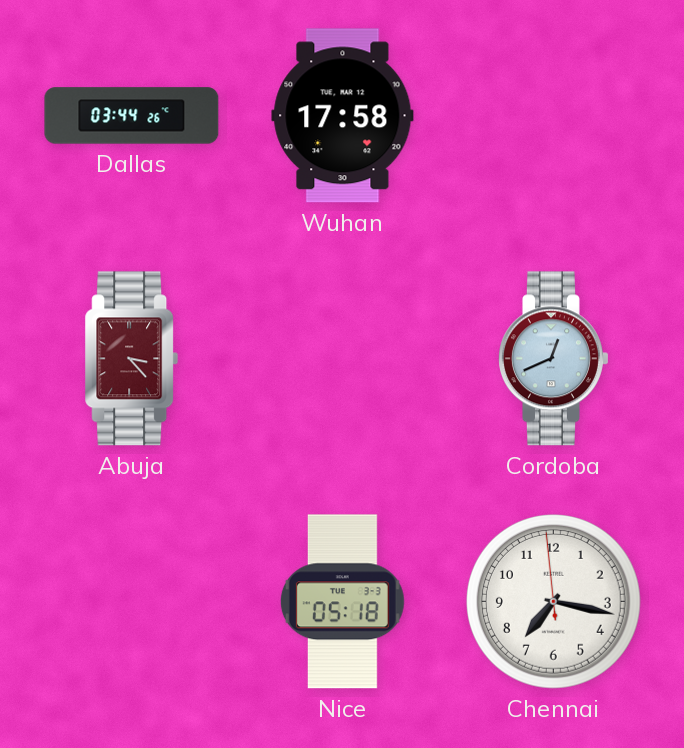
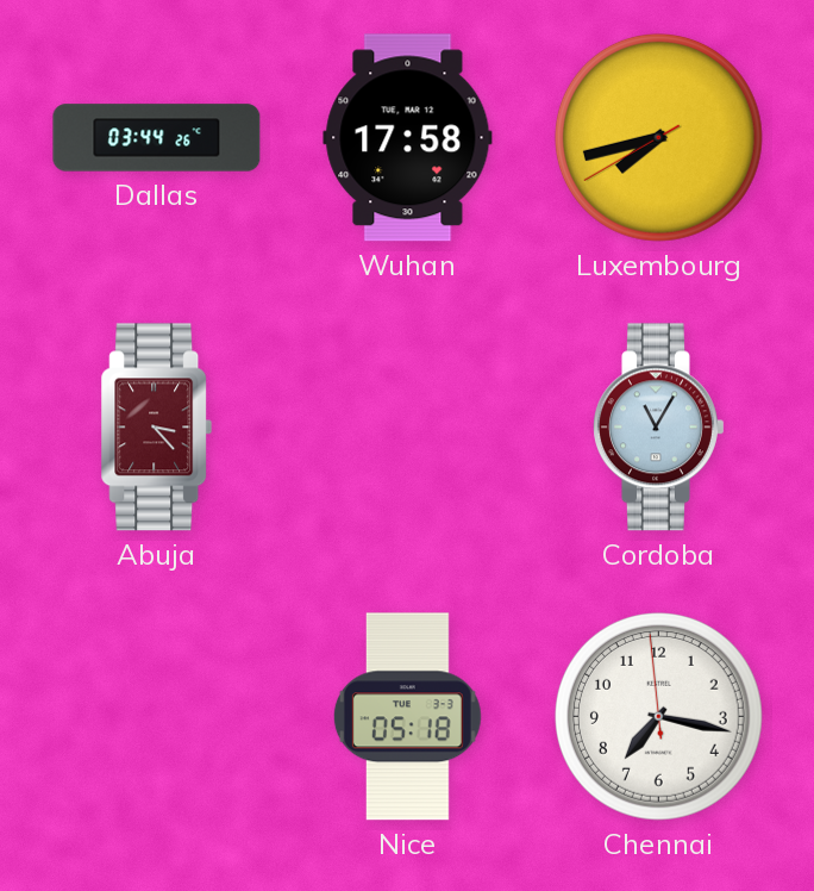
Luxembourg: none -> 7:42 (658, 137)
Cordoba: 12:41 -> 11:05 (659, 428)
